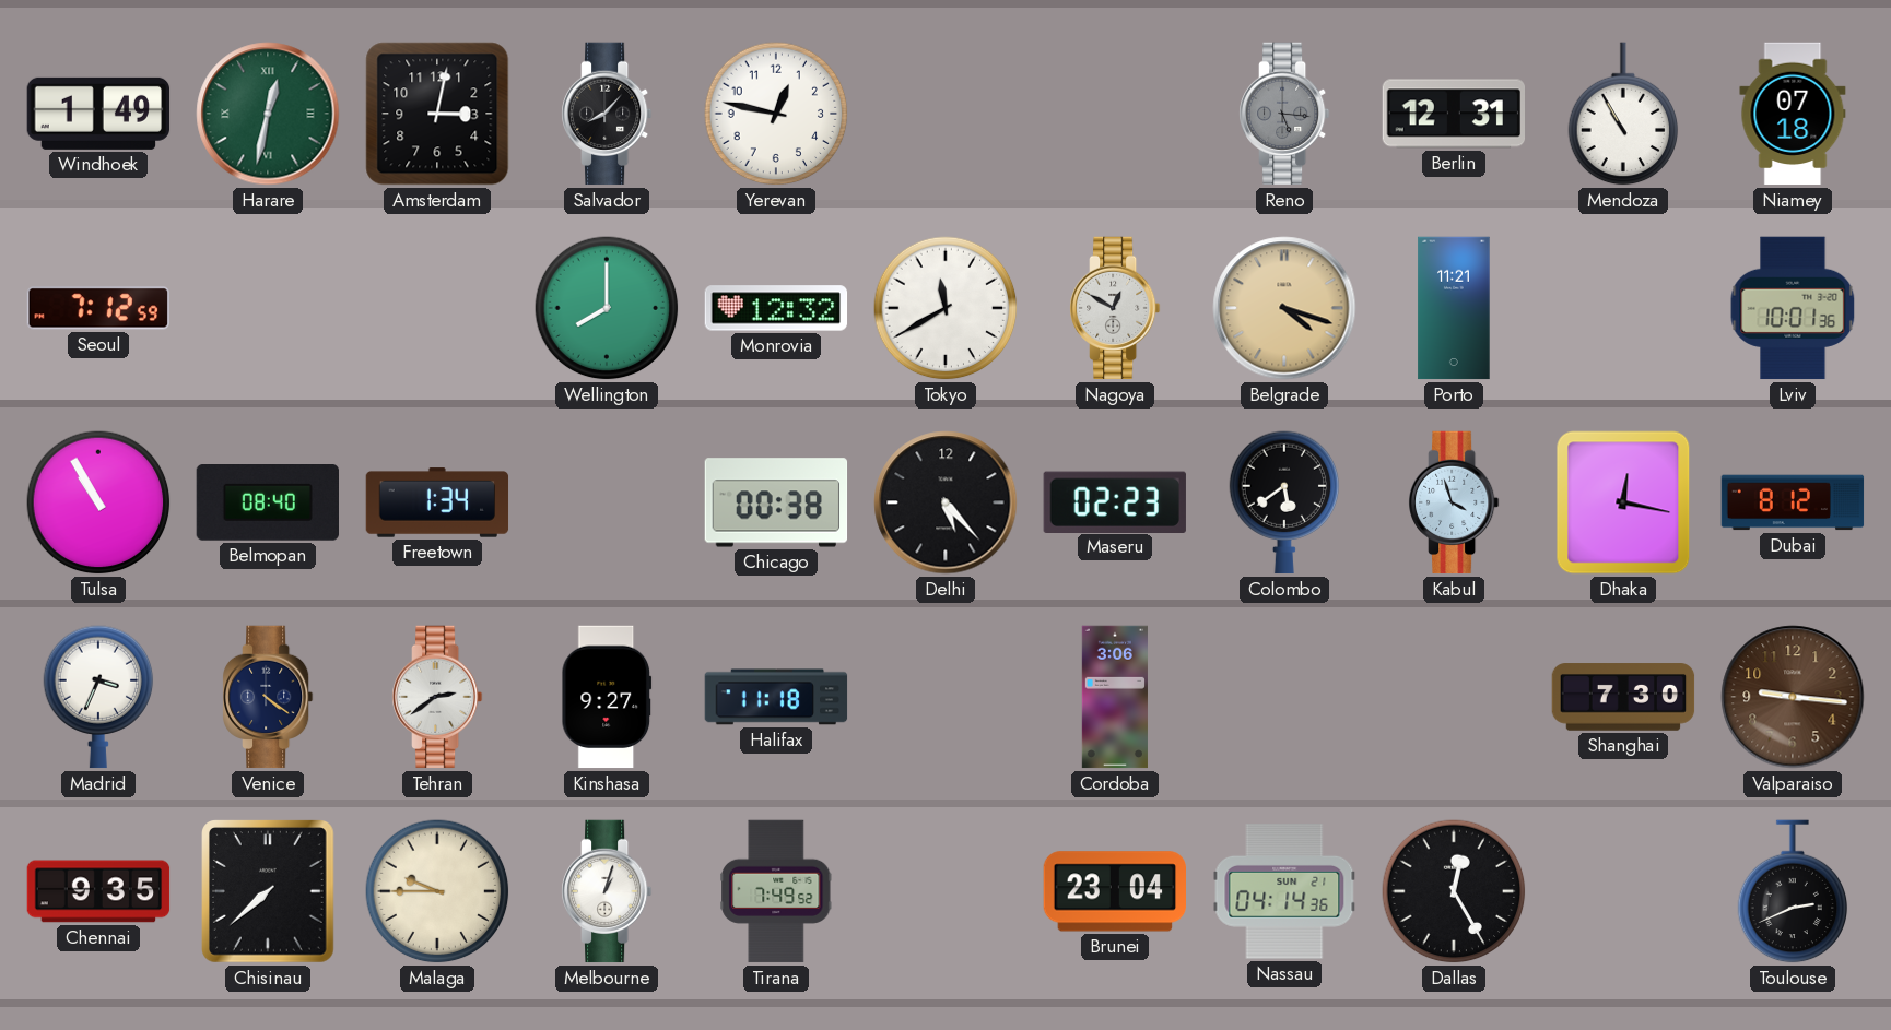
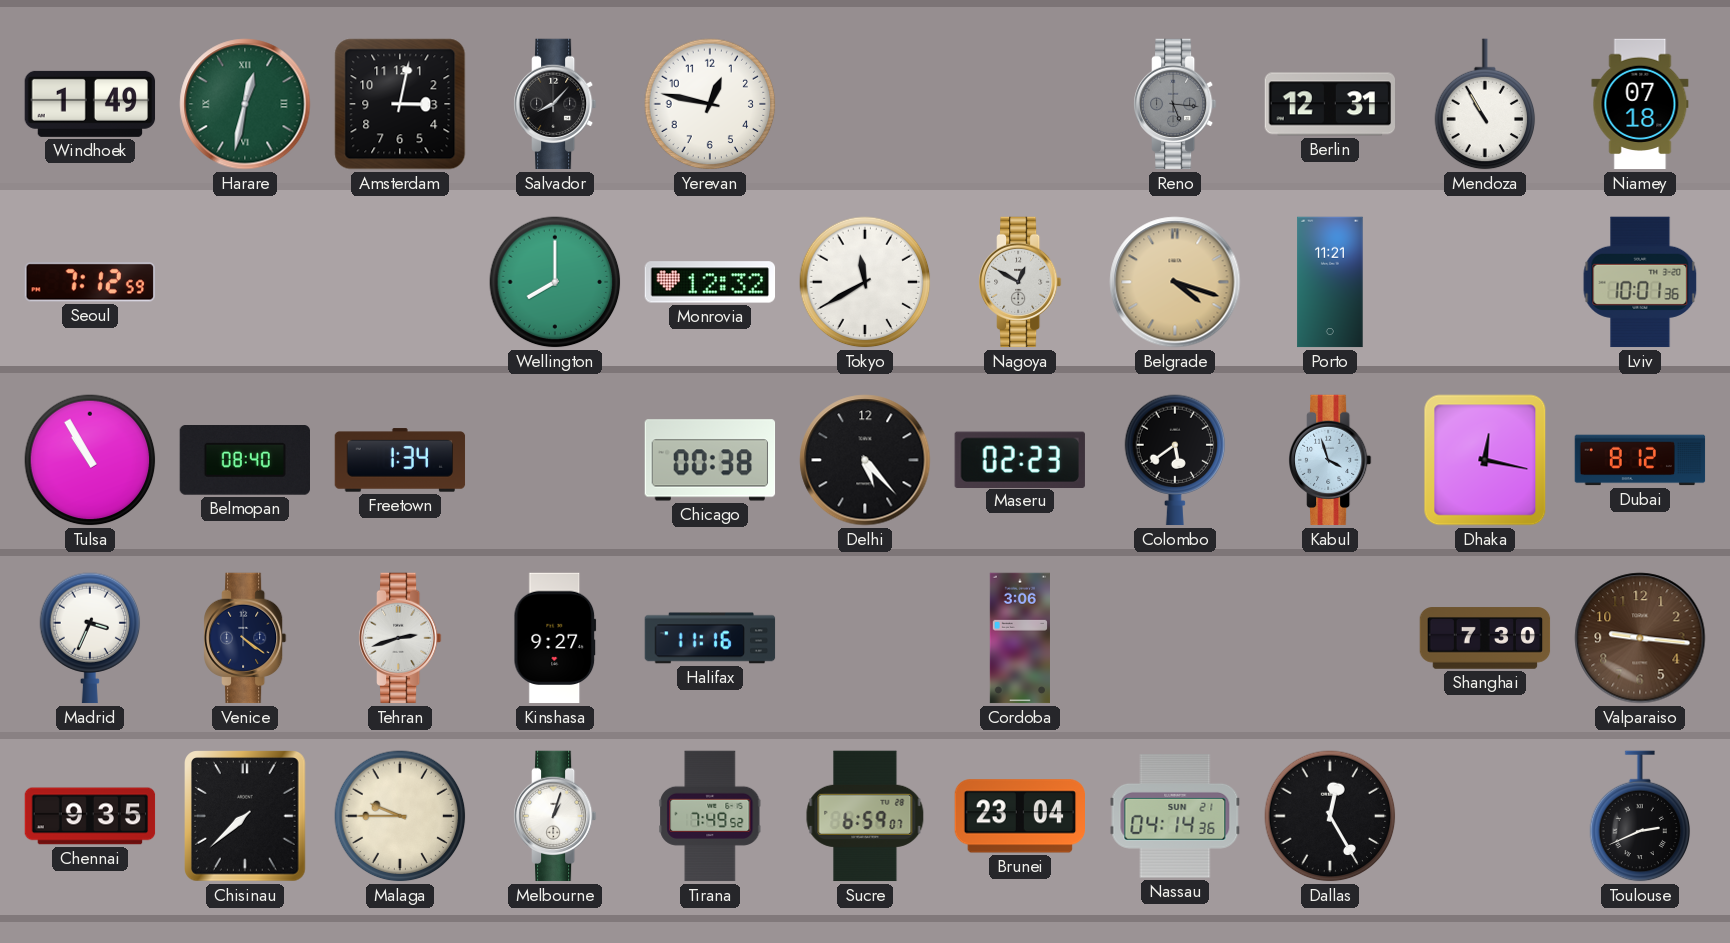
Tehran: 2:39 -> 2:42 (401, 638)
Halifax: 11:18 -> 11:16 (710, 638)
Sucre: none -> 6:59 (865, 816)
